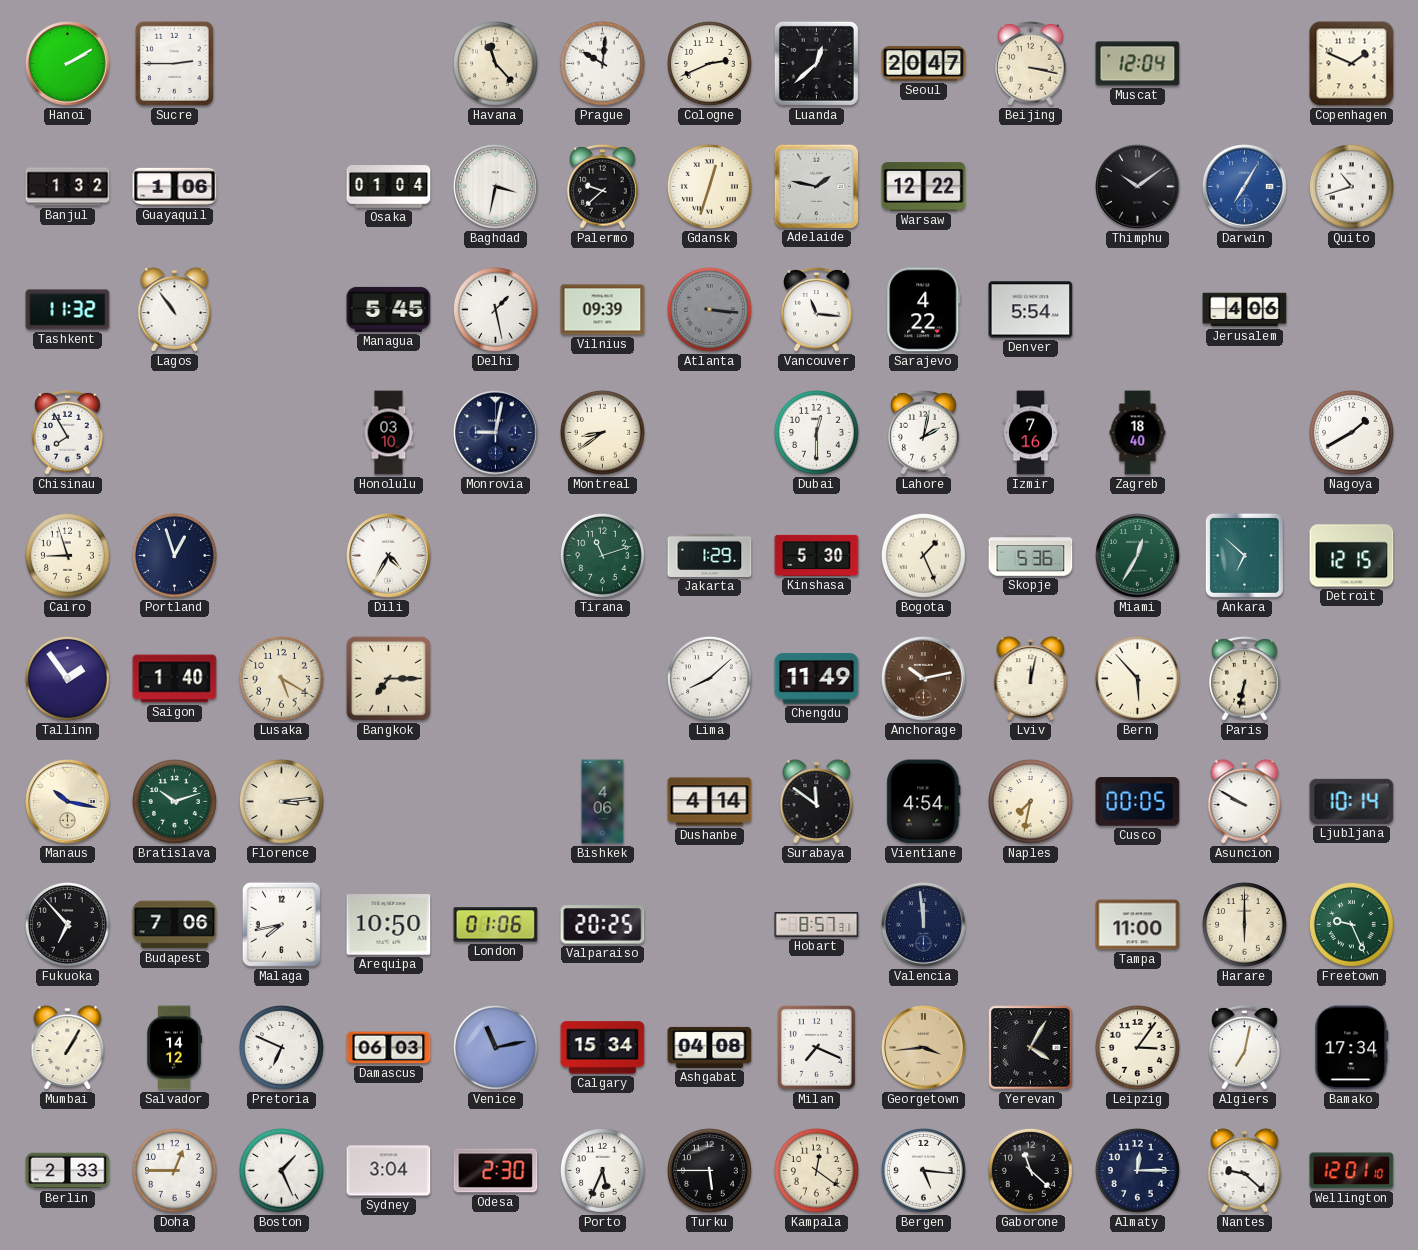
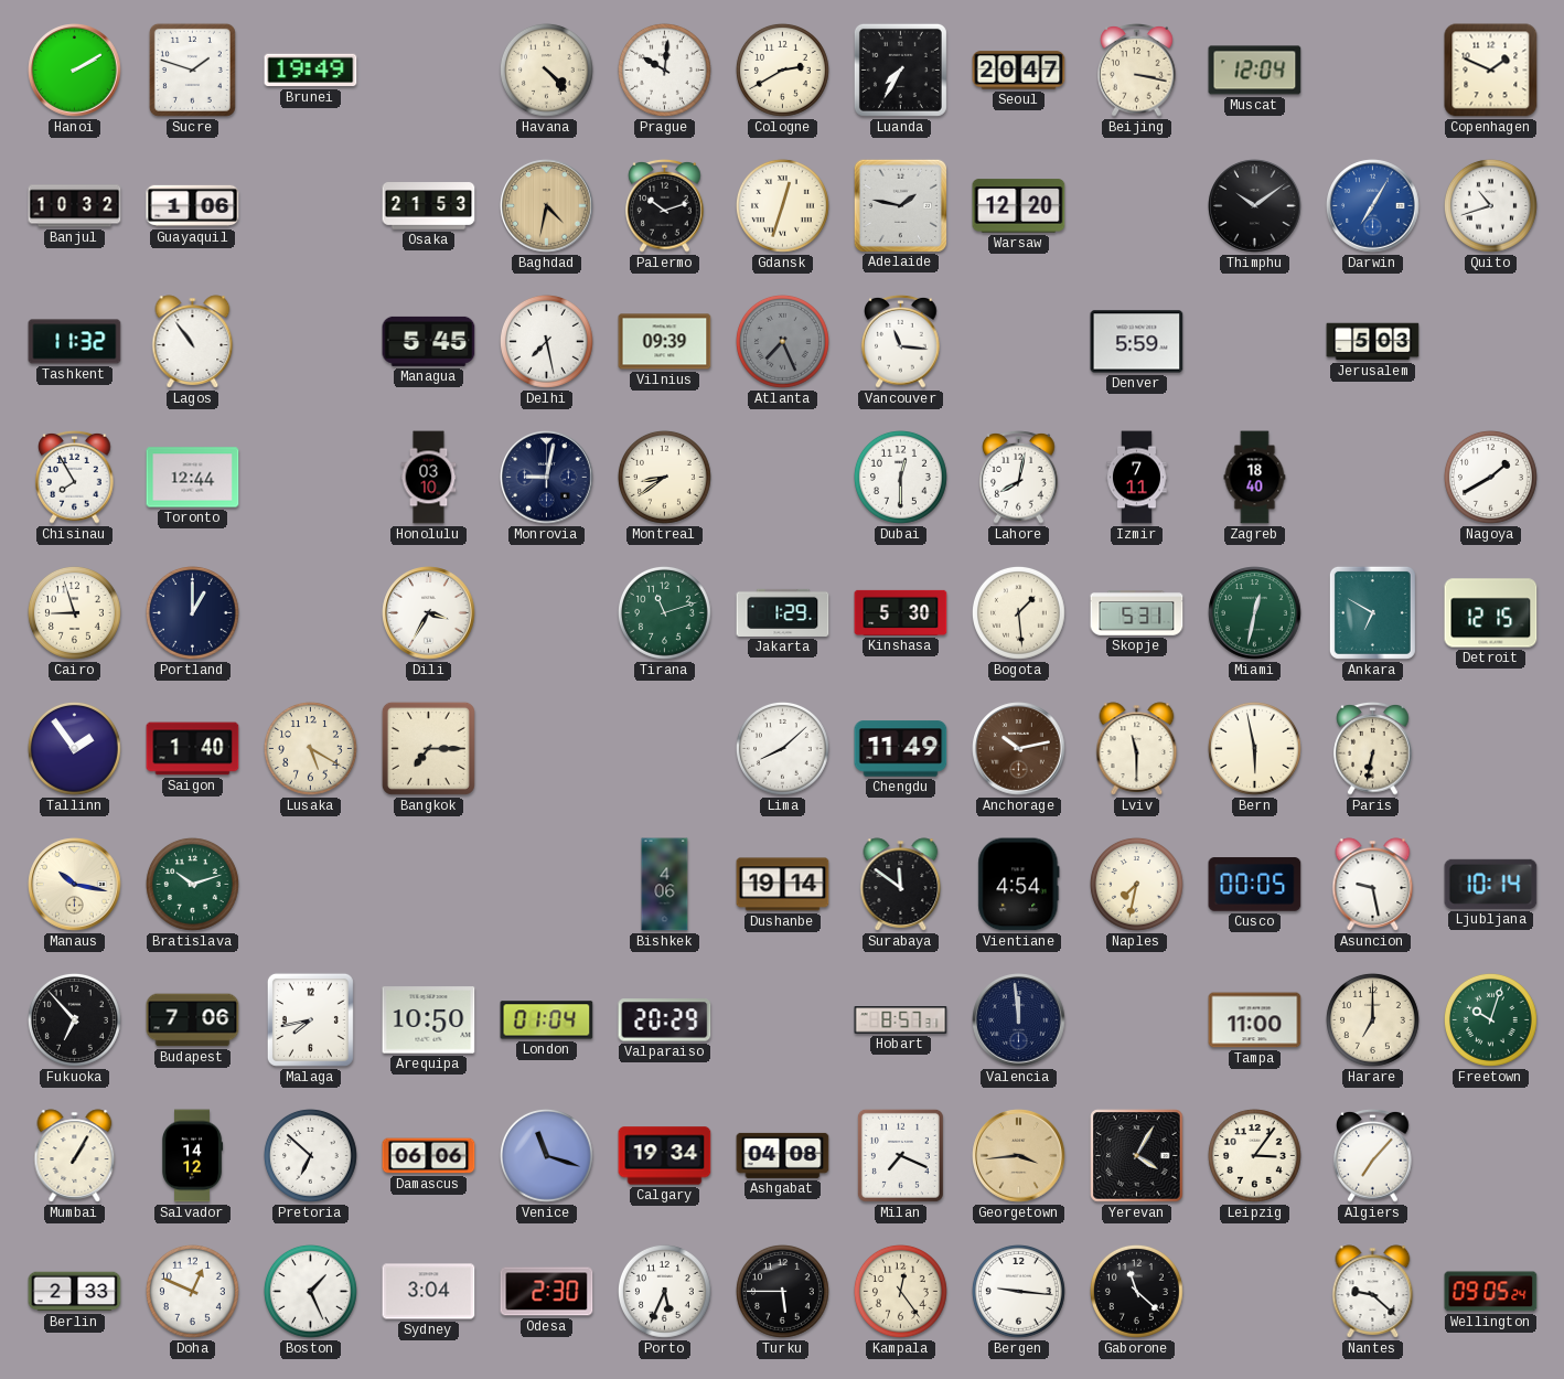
Sucre: 2:45 -> 1:48 (192, 70)
Brunei: none -> 19:49 (311, 71)
Havana: 11:23 -> 4:23 (546, 70)
Cologne: 2:41 -> 2:40 (782, 70)
Luanda: 12:38 -> 7:35 (900, 70)
Banjul: 1:32 -> 10:32 (75, 206)
Osaka: 01:04 -> 21:53 (429, 206)
Baghdad: 3:32 -> 4:32 (547, 206)
Baghdad dial: white -> champagne (547, 206)
Palermo: 9:38 -> 10:12 (665, 206)
Warsaw: 12:22 -> 12:20 (1019, 206)
Delhi: 1:28 -> 7:28 (546, 341)
Atlanta: 3:16 -> 7:26 (782, 341)
Sarajevo: 4:22 -> none (924, 310)
Denver: 5:54 -> 5:59 (1137, 342)
Jerusalem: 4:06 -> 5:03 (1373, 342)
Toronto: none -> 12:44 (193, 478)
Lahore: 2:02 -> 8:02 (1019, 478)
Izmir: 7:16 -> 7:11 (1136, 478)
Portland: 12:57 -> 1:00 (192, 612)
Dili: 4:35 -> 3:35 (429, 613)
Bogota: 1:26 -> 1:29 (1018, 612)
Skopje: 5:36 -> 5:31 (1137, 613)
Miami: 12:35 -> 12:32 (1255, 613)
Ankara: 6:52 -> 6:50 (1372, 612)
Lviv: 12:02 -> 11:30 (1137, 749)
Bern: 5:53 -> 5:58 (1254, 748)
Florence: 3:14 -> none (281, 801)
Dushanbe: 4:14 -> 19:14 (783, 885)
Asuncion: 9:50 -> 9:28 (1373, 885)
London: 01:06 -> 01:04 (547, 1020)
Valparaiso: 20:25 -> 20:29 (665, 1020)
Harare: 6:00 -> 7:00 (1372, 1019)
Freetown: 9:26 -> 10:03 (1490, 1019)
Pretoria: 6:49 -> 6:52 (310, 1155)
Damascus: 06:03 -> 06:06 (429, 1156)
Venice: 11:13 -> 11:18 (546, 1155)
Calgary: 15:34 -> 19:34 (665, 1156)
Algiers: 7:02 -> 7:07 (1373, 1156)
Bamako: 17:34 -> none (1352, 1048)
Doha: 12:45 -> 12:49 (192, 1291)
Kampala: 12:21 -> 12:24 (900, 1291)
Bergen: 5:16 -> 9:16 (1018, 1291)
Almaty: 12:15 -> none (1137, 1170)
Wellington: 12:01 -> 09:05 (1491, 1292)
